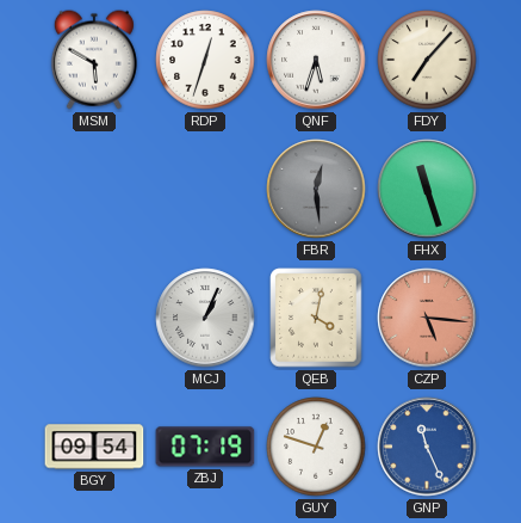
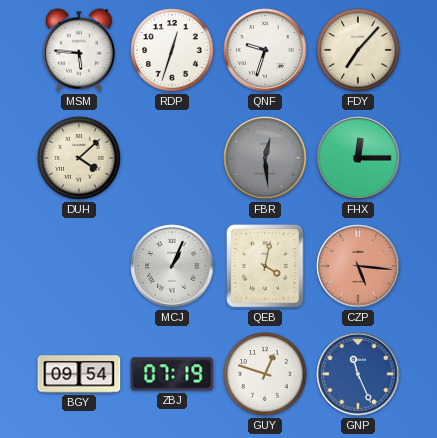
MSM: 5:50 -> 5:46 (79, 50)
QNF: 5:33 -> 9:33 (265, 50)
DUH: none -> 4:08 (79, 158)
FHX: 11:27 -> 12:15 (358, 158)
